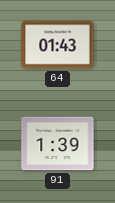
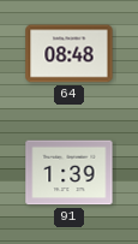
64: 01:43 -> 08:48 (70, 54)
